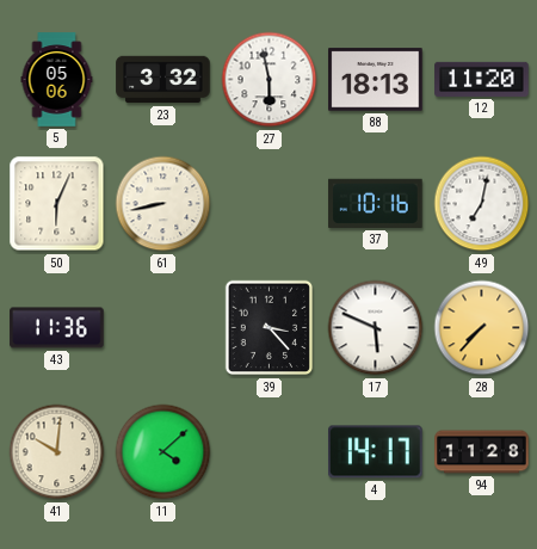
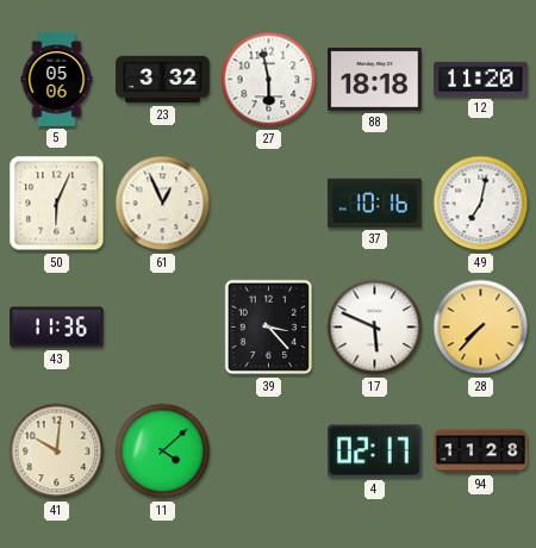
88: 18:13 -> 18:18 (375, 80)
61: 8:43 -> 12:56 (163, 204)
4: 14:17 -> 02:17 (375, 452)
